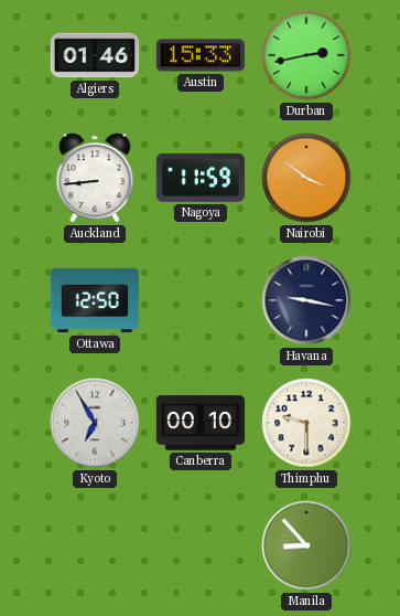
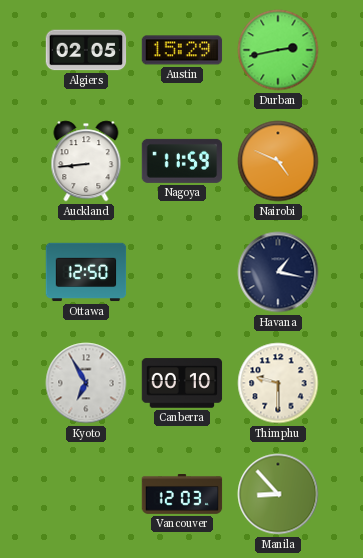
Algiers: 01:46 -> 02:05 (86, 50)
Austin: 15:33 -> 15:29 (182, 50)
Nairobi: 3:51 -> 4:49 (278, 161)
Havana: 9:17 -> 1:17 (278, 272)
Vancouver: none -> 12:03 (182, 495)
